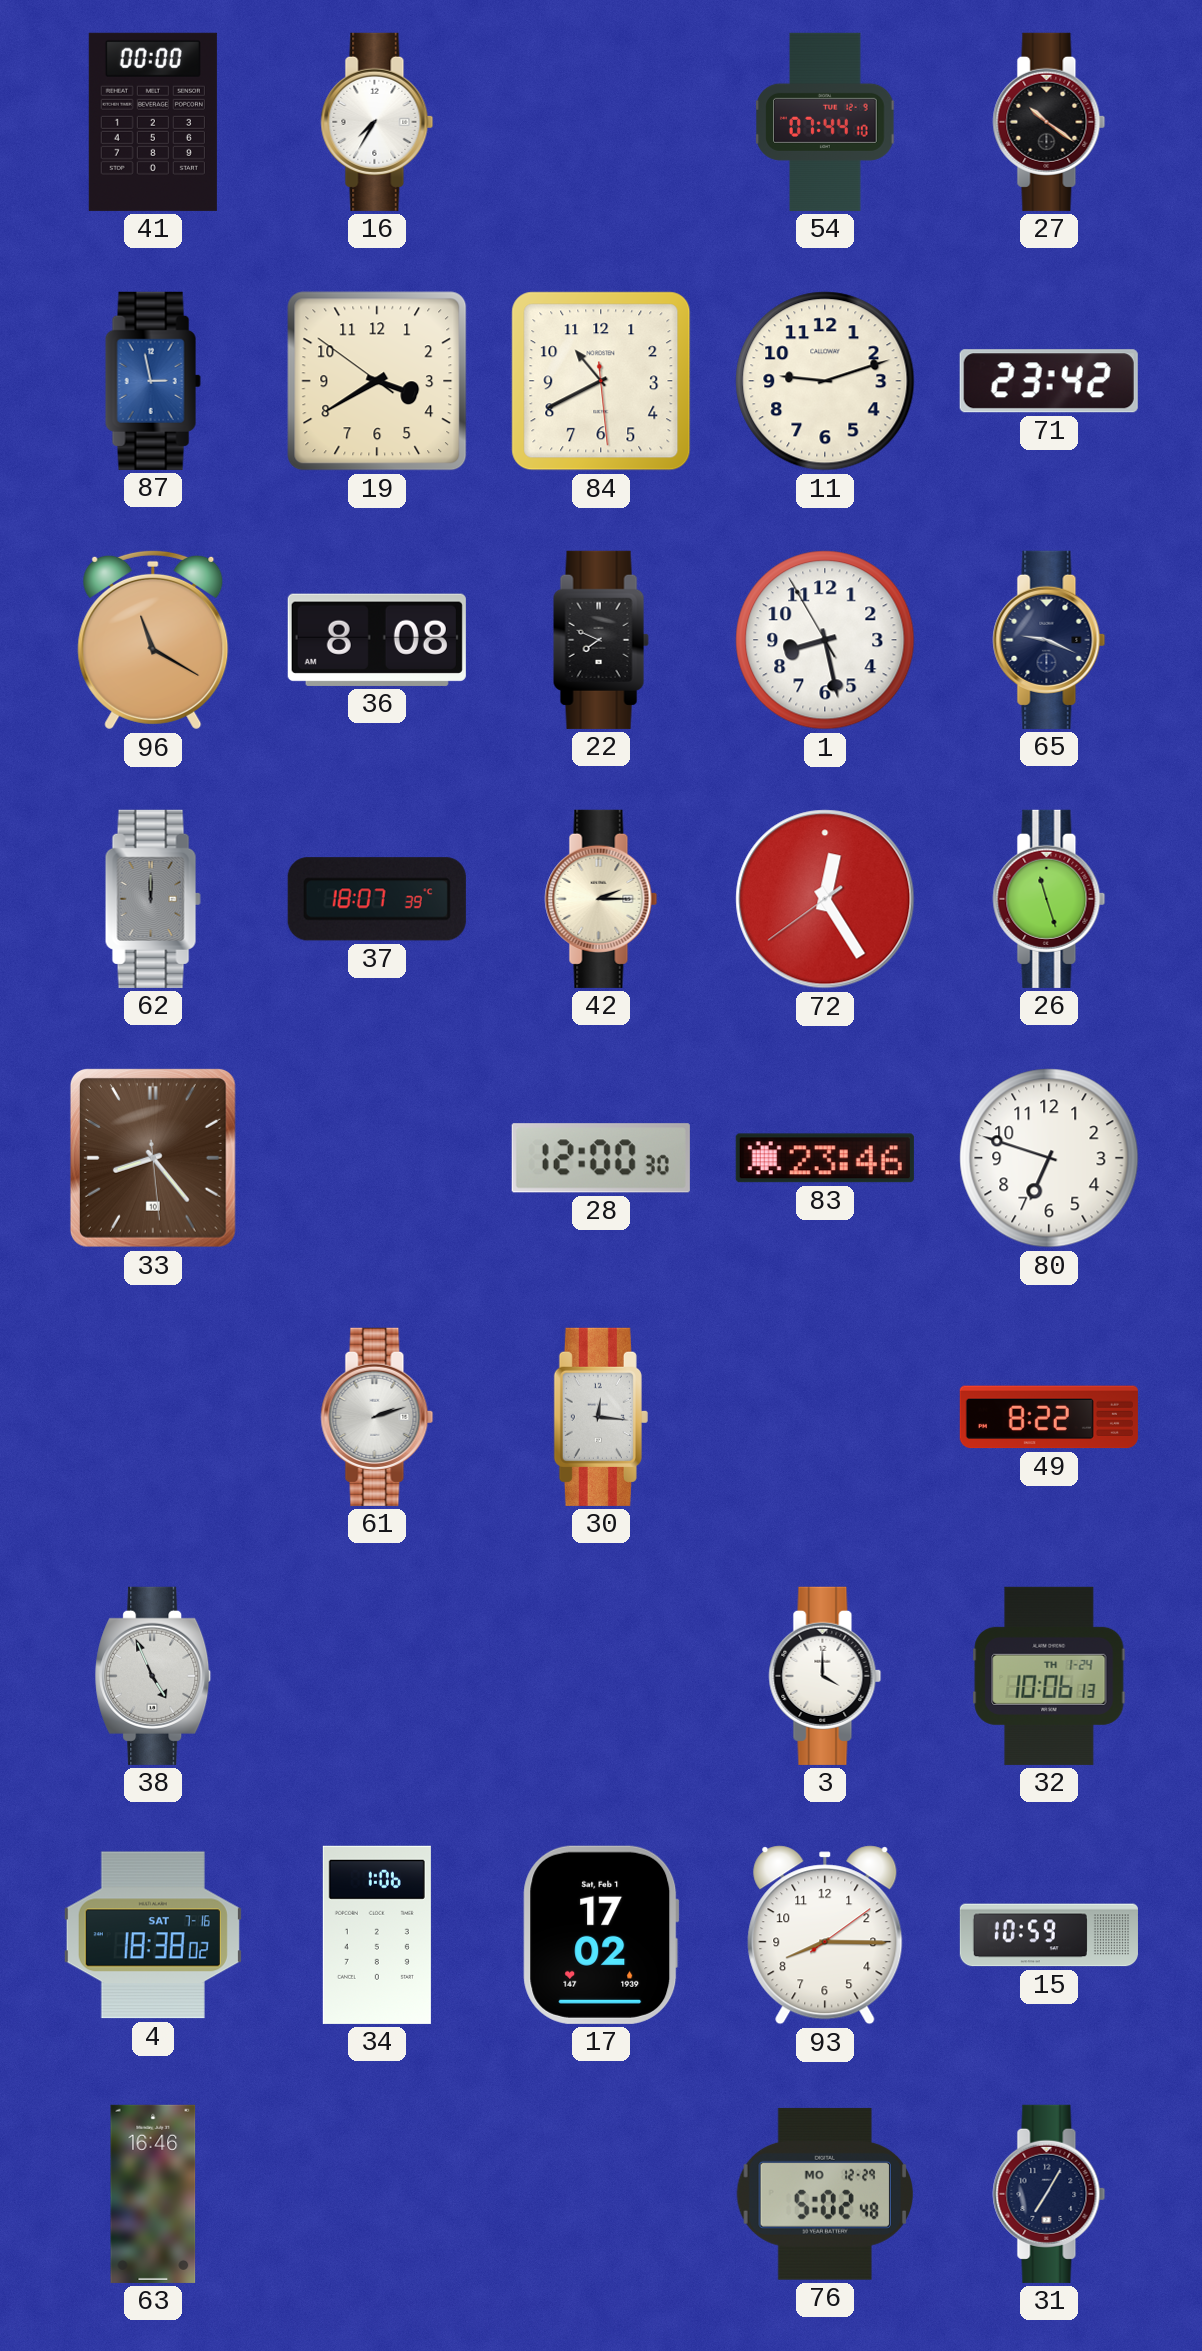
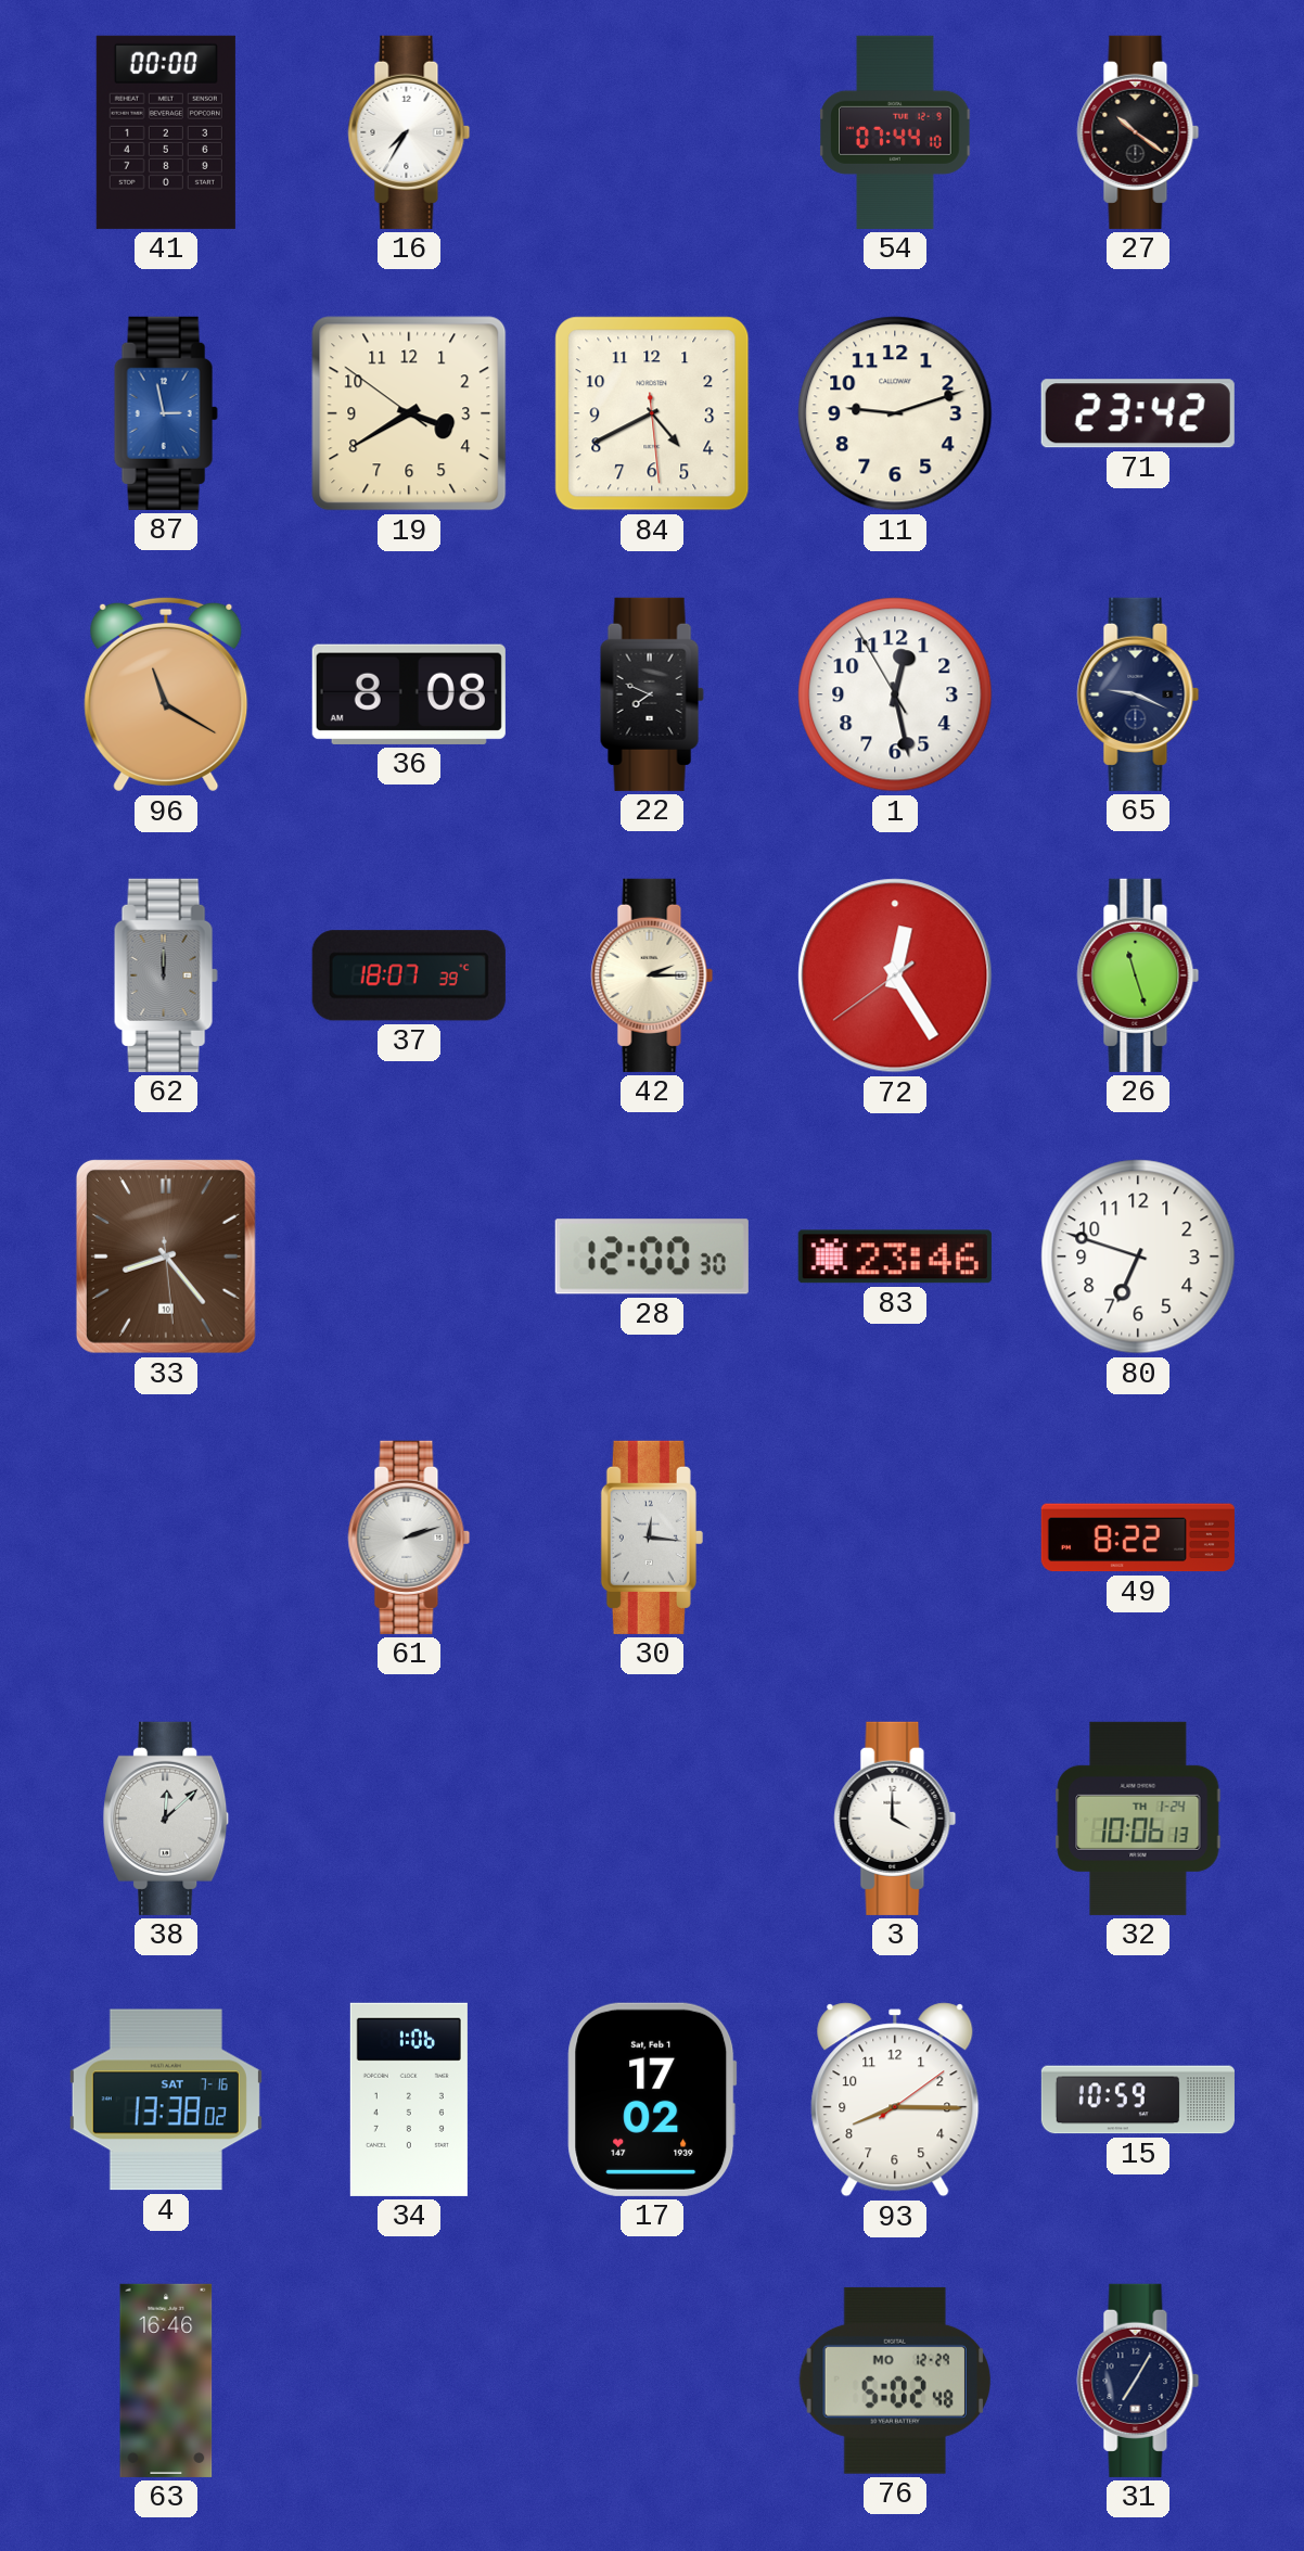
84: 10:40 -> 4:40 (652, 413)
1: 8:27 -> 12:27 (895, 694)
38: 4:56 -> 12:08 (166, 1819)
4: 18:38 -> 13:38 (166, 2100)
